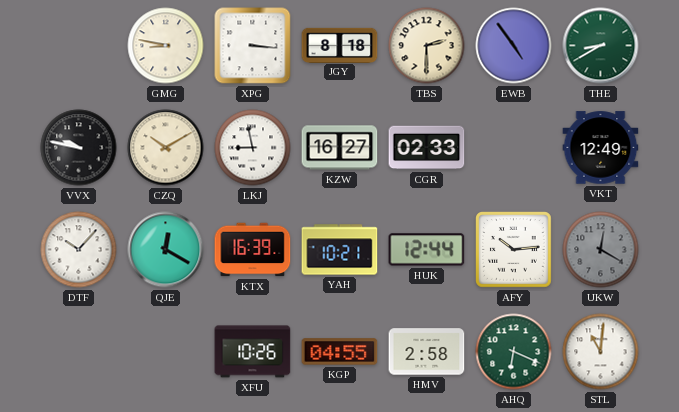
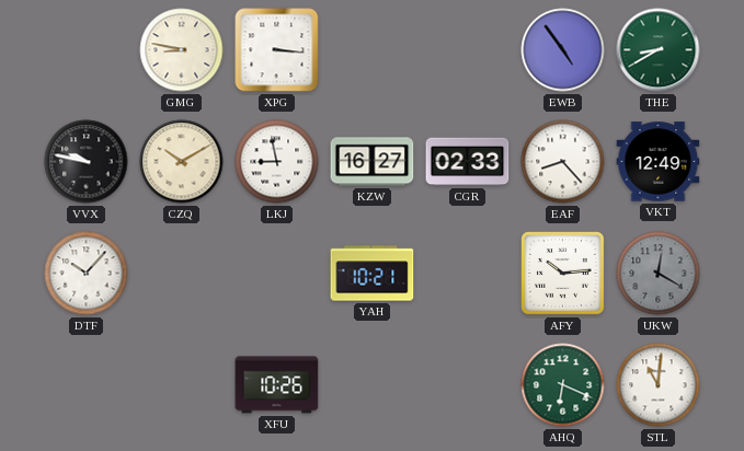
JGY: 8:18 -> none (340, 45)
TBS: 2:30 -> none (427, 46)
EAF: none -> 8:23 (563, 162)
QJE: 12:20 -> none (166, 250)
KTX: 16:39 -> none (253, 250)
HUK: 12:44 -> none (427, 250)
KGP: 04:55 -> none (340, 352)
HMV: 2:58 -> none (427, 352)
